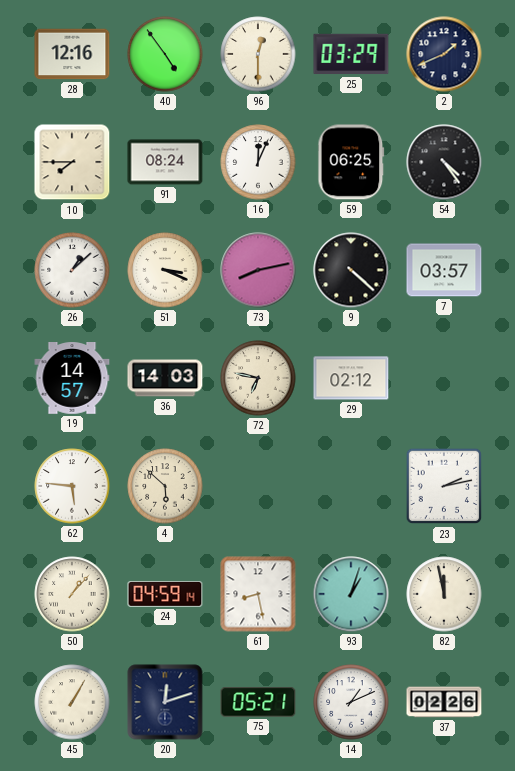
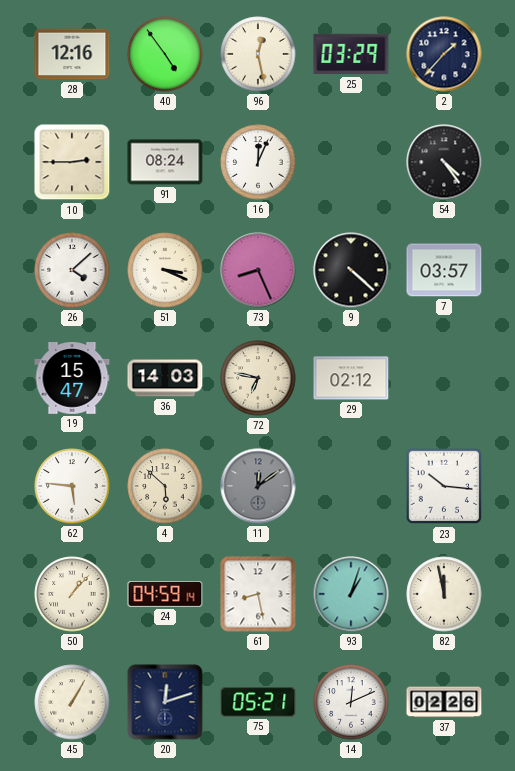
96: 12:30 -> 12:28 (258, 54)
2: 1:41 -> 1:37 (444, 54)
10: 7:45 -> 2:45 (72, 162)
59: 06:25 -> none (351, 162)
26: 1:08 -> 4:08 (72, 270)
73: 8:13 -> 8:26 (258, 270)
19: 14:57 -> 15:47 (72, 379)
11: none -> 12:09 (258, 486)
23: 2:13 -> 10:16 (444, 486)
14: 1:11 -> 12:11 (351, 702)
